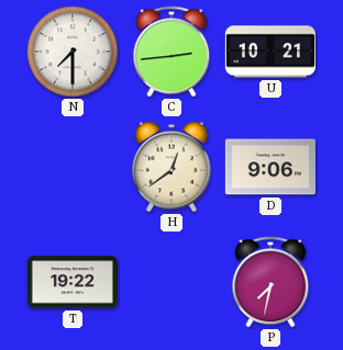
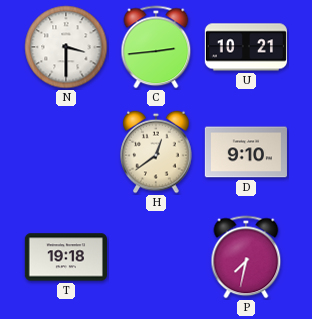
N: 7:30 -> 3:30 (66, 47)
D: 9:06 -> 9:10 (246, 152)
T: 19:22 -> 19:18 (66, 257)
